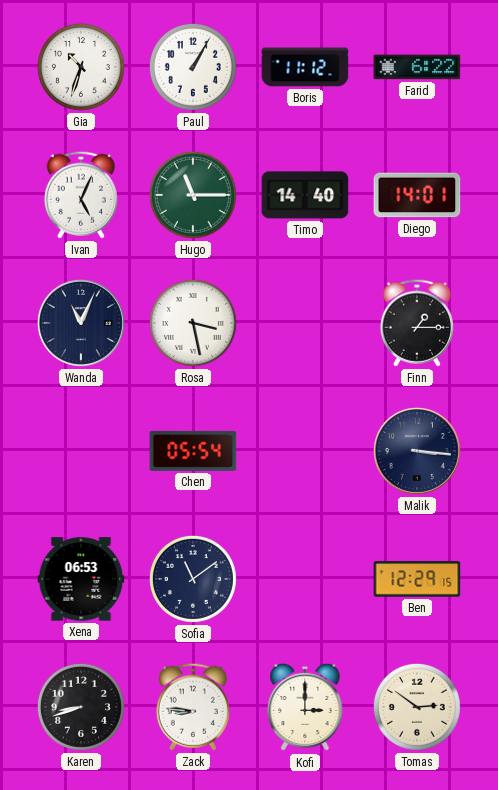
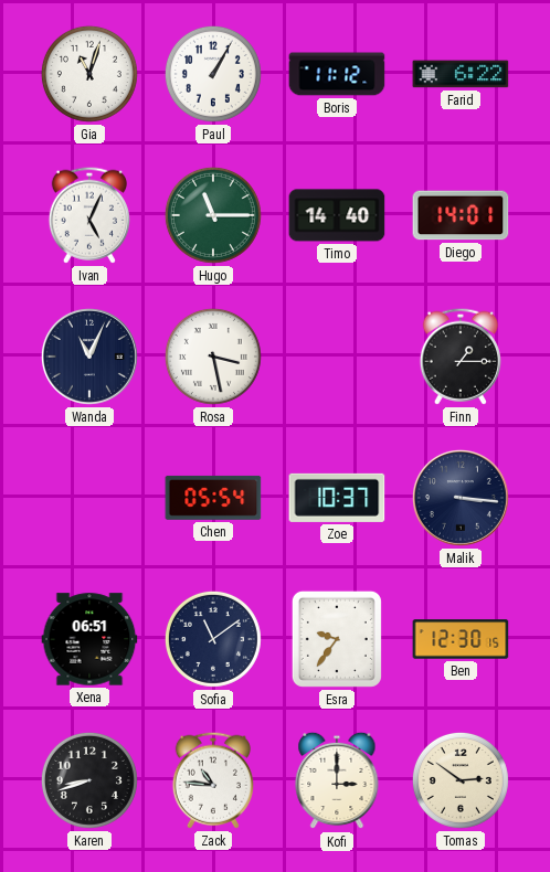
Gia: 10:33 -> 11:03 (89, 74)
Zoe: none -> 10:37 (337, 498)
Xena: 06:53 -> 06:51 (89, 639)
Esra: none -> 9:36 (337, 639)
Ben: 12:29 -> 12:30 (461, 639)
Zack: 8:46 -> 10:46 (213, 780)
